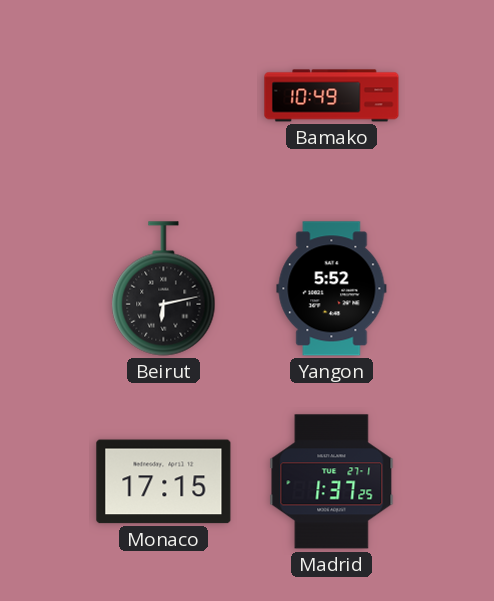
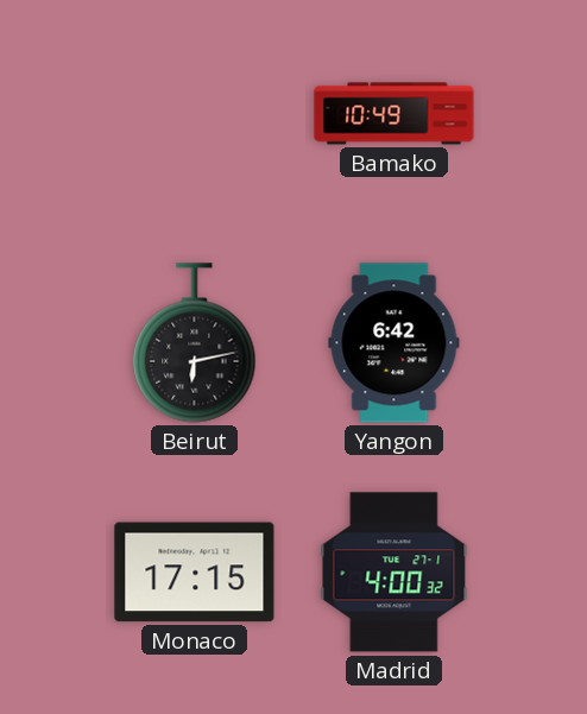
Yangon: 5:52 -> 6:42 (395, 343)
Madrid: 1:37 -> 4:00 (395, 573)
